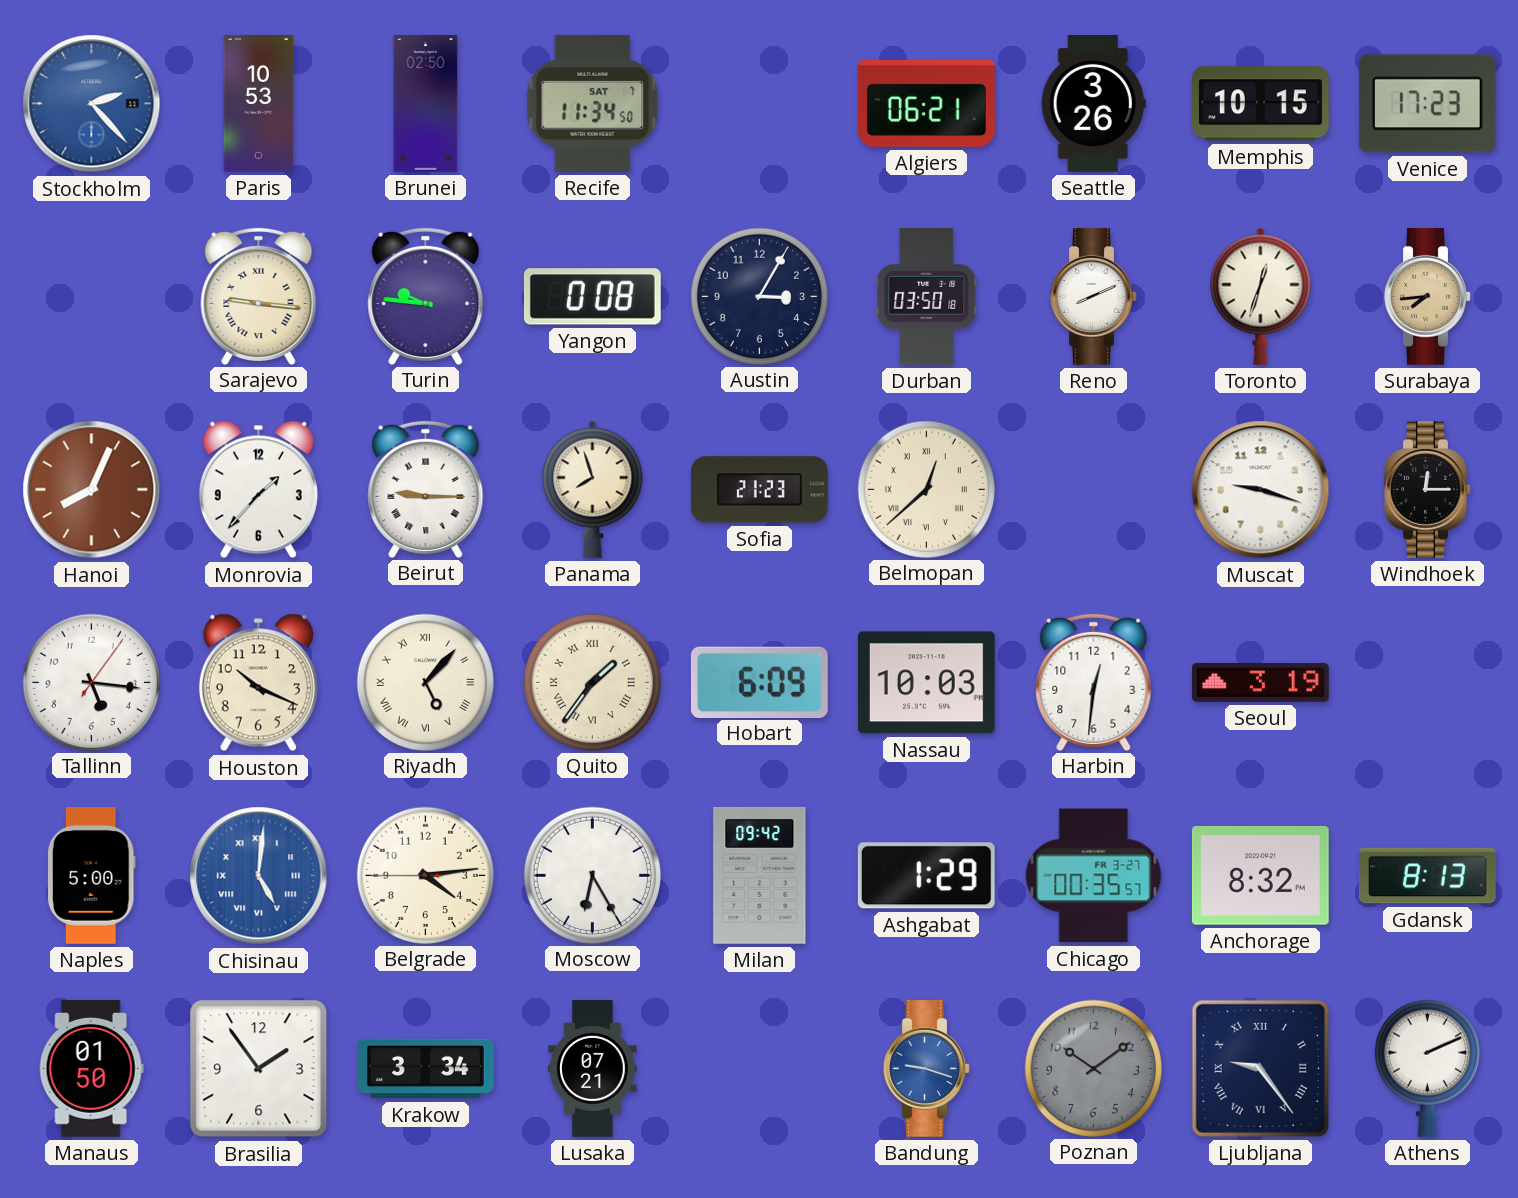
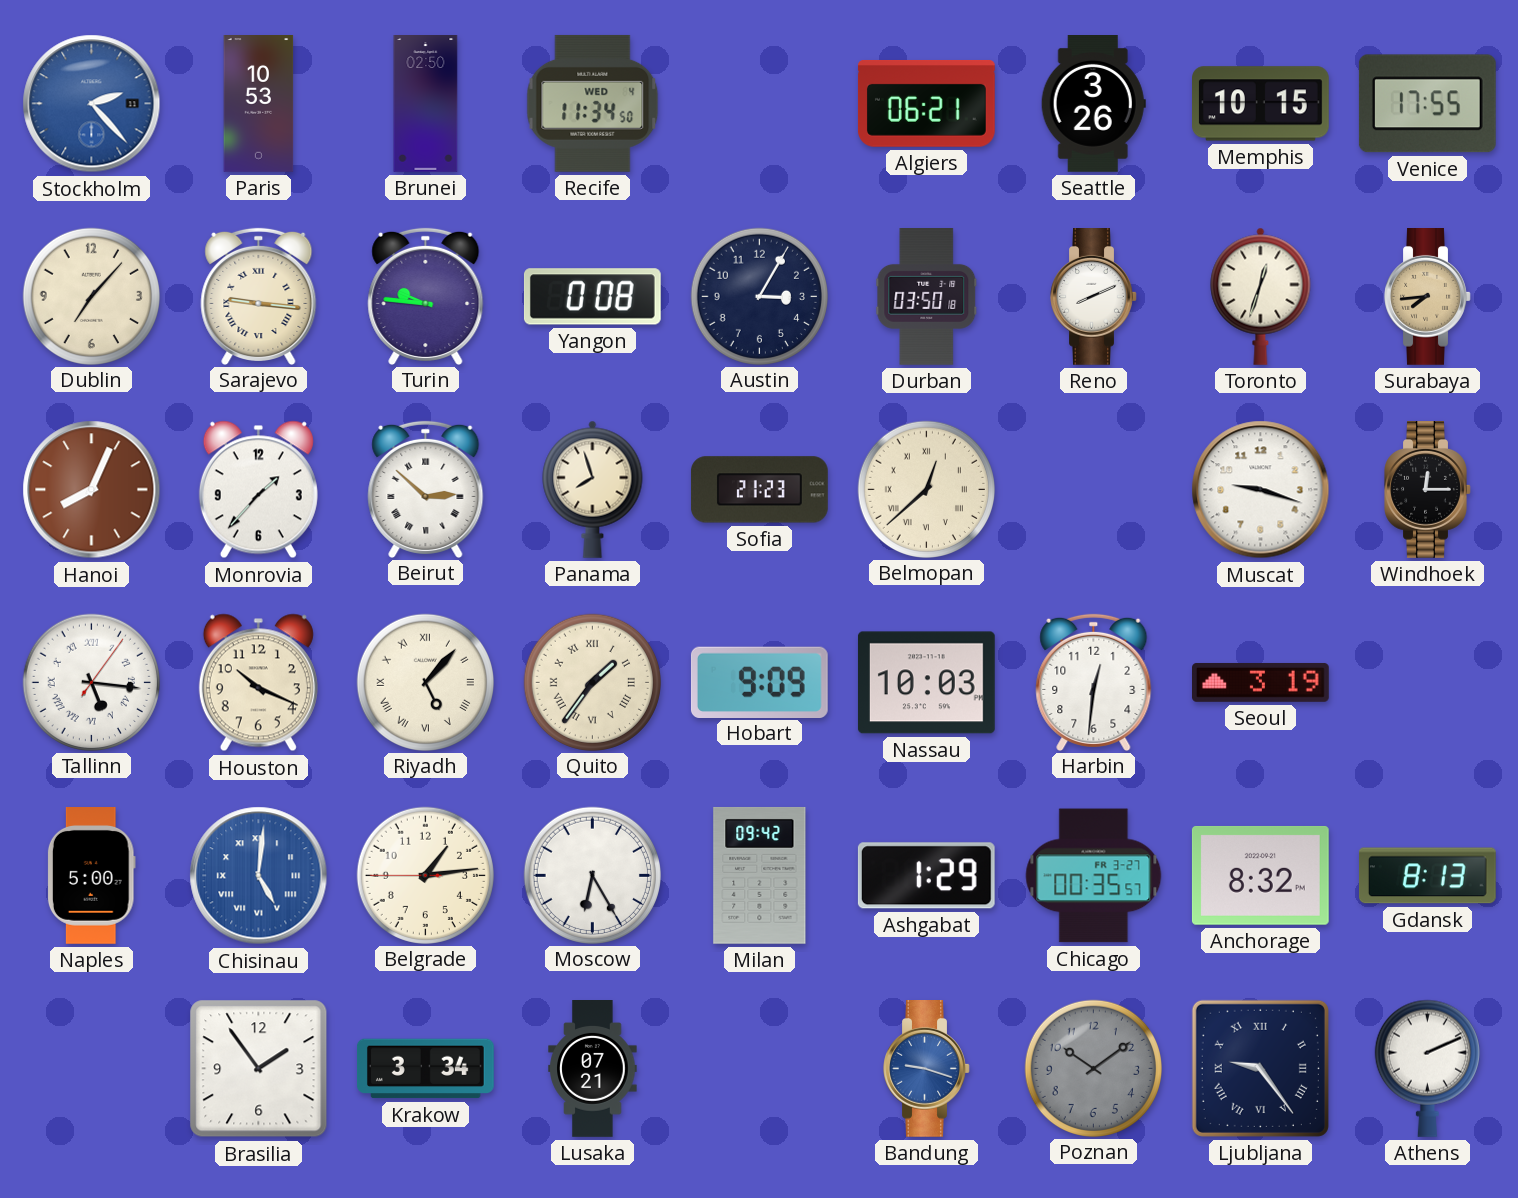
Recife date: SAT 7 -> WED 4 (593, 103)
Venice: 17:23 -> 17:55 (1427, 104)
Dublin: none -> 7:07 (91, 296)
Beirut: 9:15 -> 2:52 (426, 489)
Tallinn numerals: Arabic -> Roman (91, 682)
Hobart: 6:09 -> 9:09 (759, 682)
Belgrade: 4:13 -> 1:13 (425, 875)
Manaus: 01:50 -> none (91, 1068)
